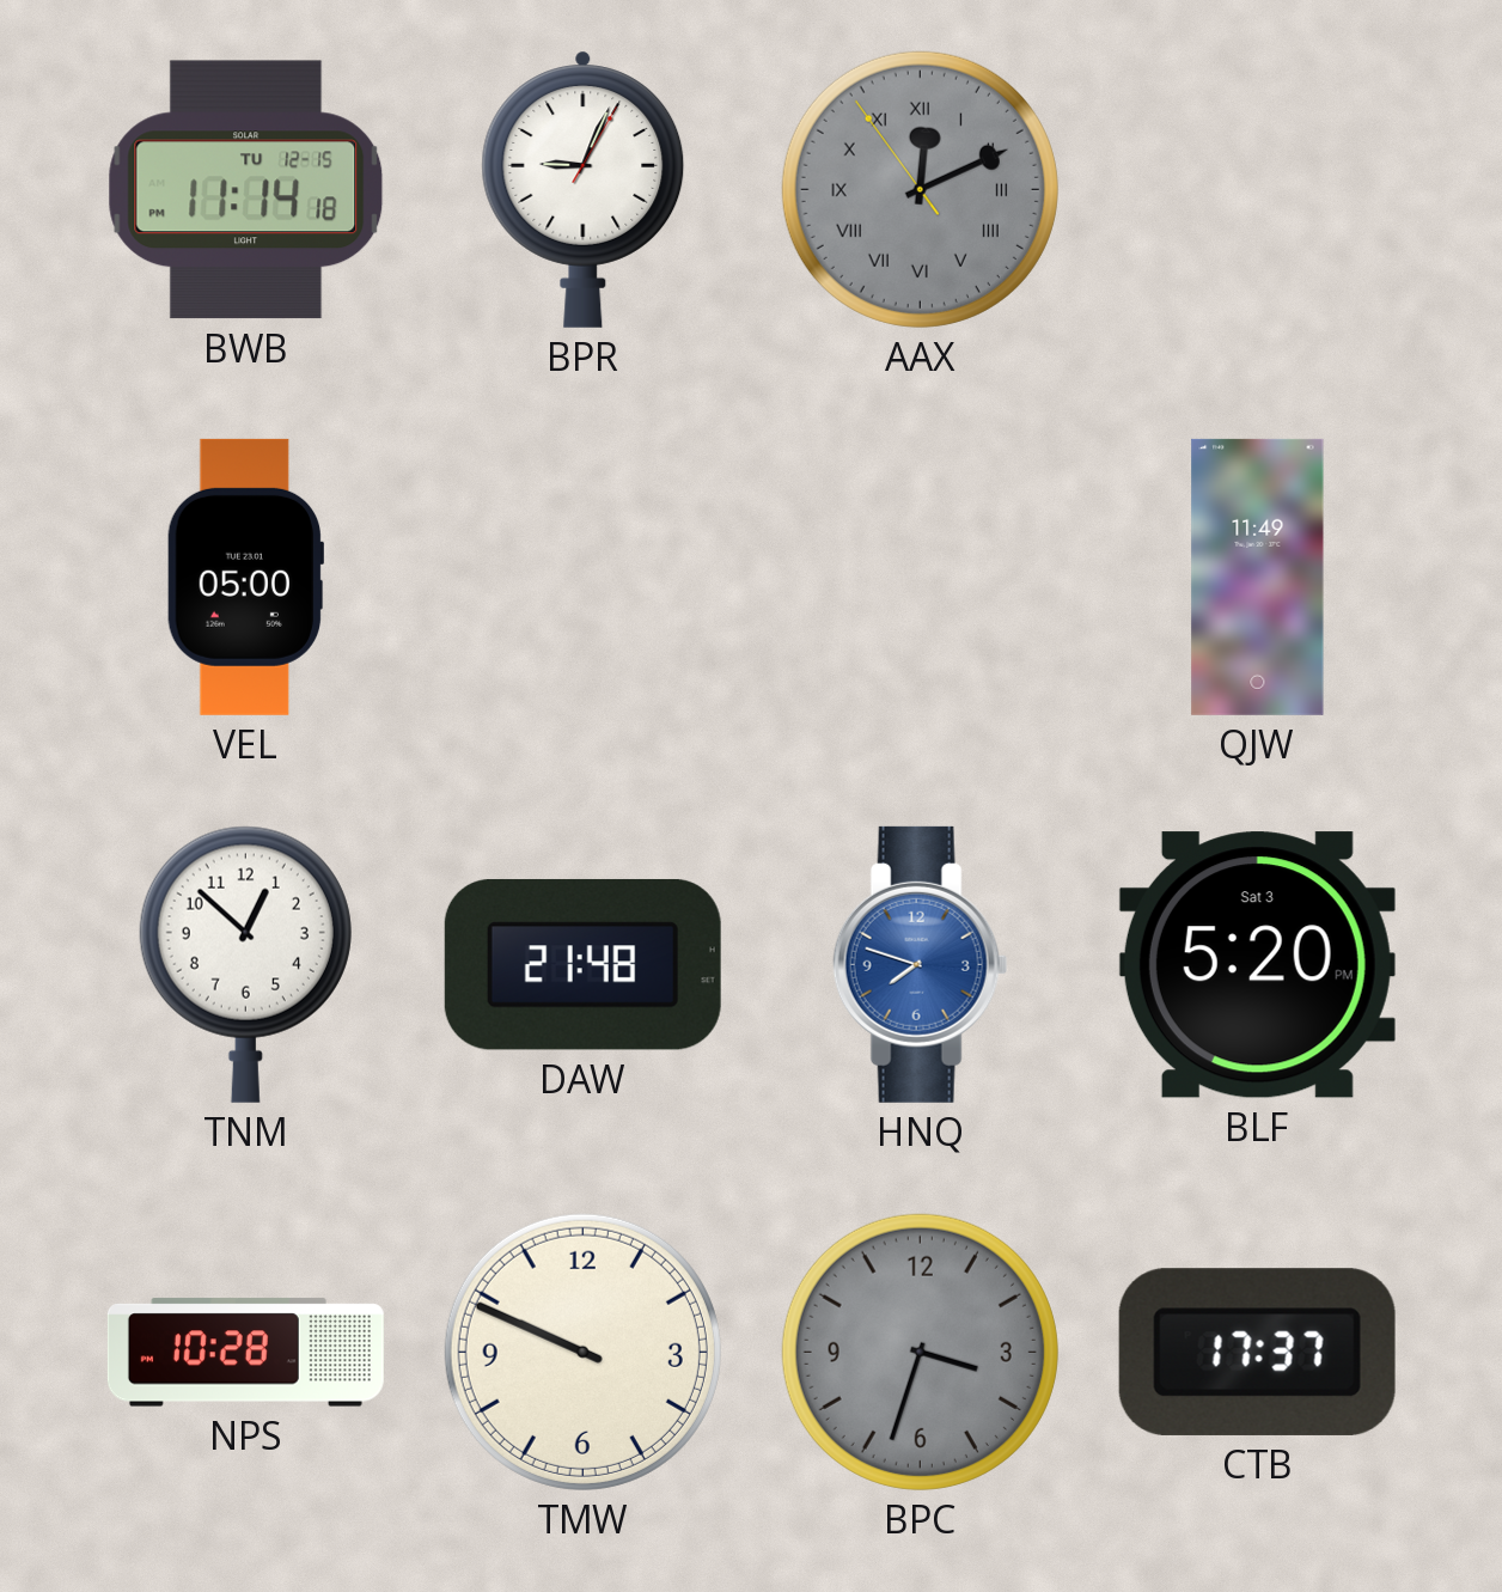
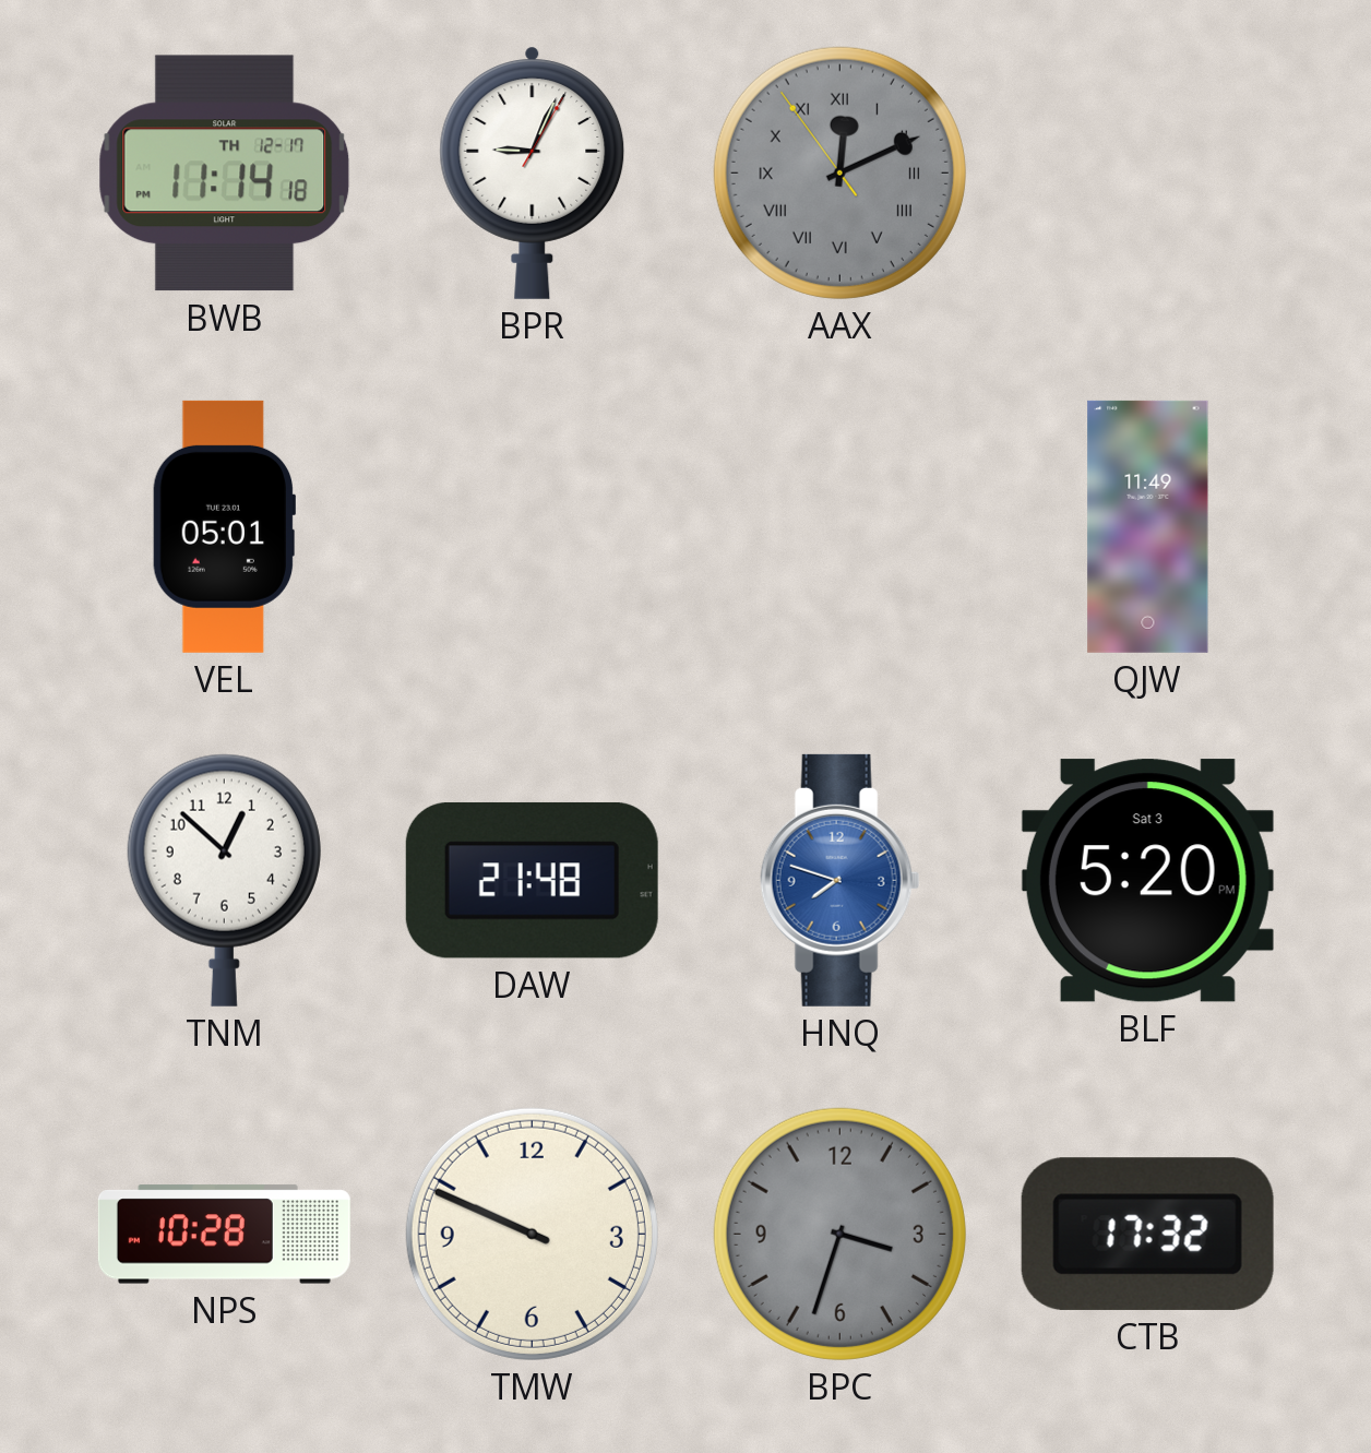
BWB date: TU 12-15 -> TH 12-17 (225, 174)
VEL: 05:00 -> 05:01 (223, 526)
CTB: 17:37 -> 17:32 (1147, 1234)
